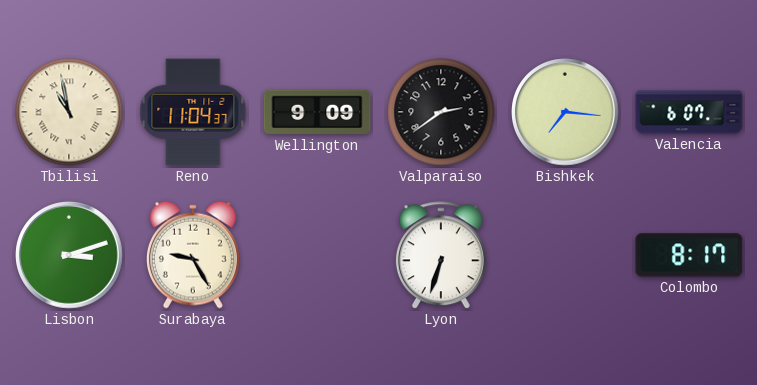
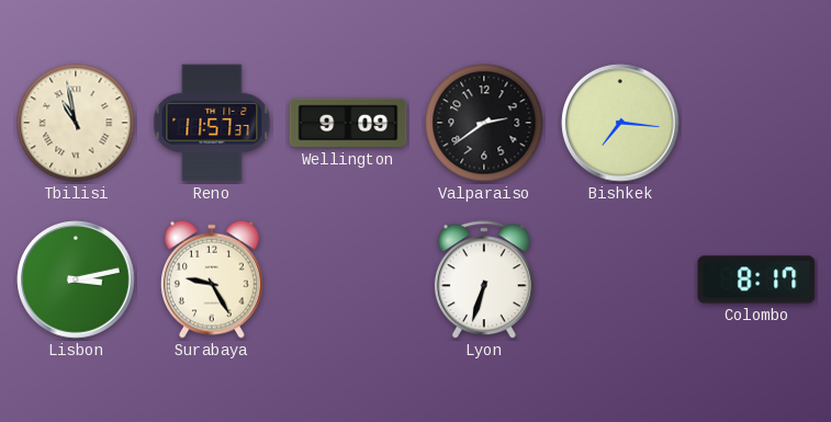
Reno: 11:04 -> 11:57 (212, 123)
Valencia: 6:07 -> none (689, 112)
Lisbon: 3:12 -> 3:13 (76, 280)
